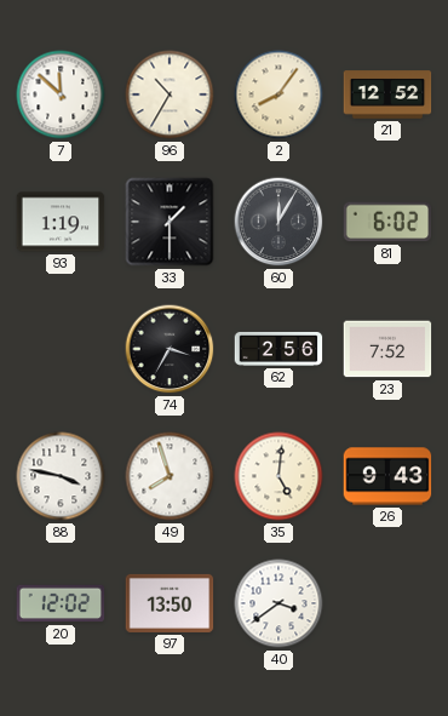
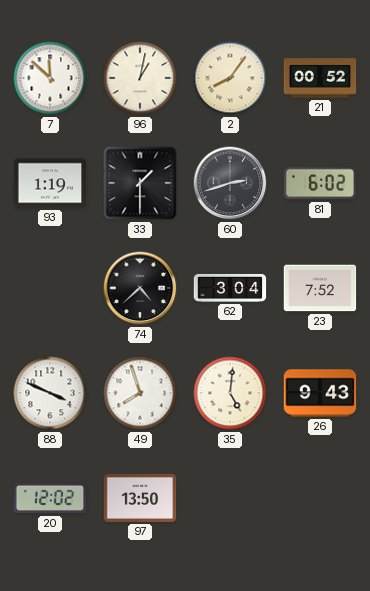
96: 10:35 -> 1:02 (140, 78)
21: 12:52 -> 00:52 (320, 78)
60: 12:05 -> 2:42 (230, 183)
74: 3:35 -> 4:38 (140, 288)
62: 2:56 -> 3:04 (230, 288)
88: 3:47 -> 3:49 (50, 393)
40: 3:39 -> none (278, 603)
